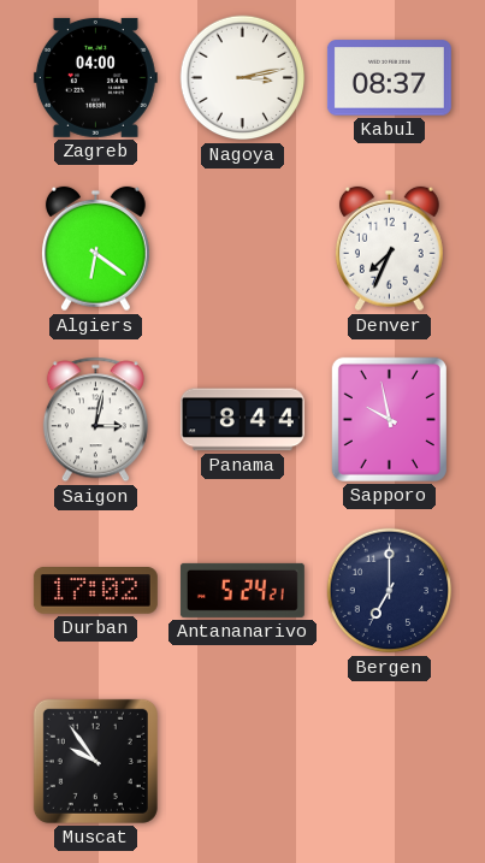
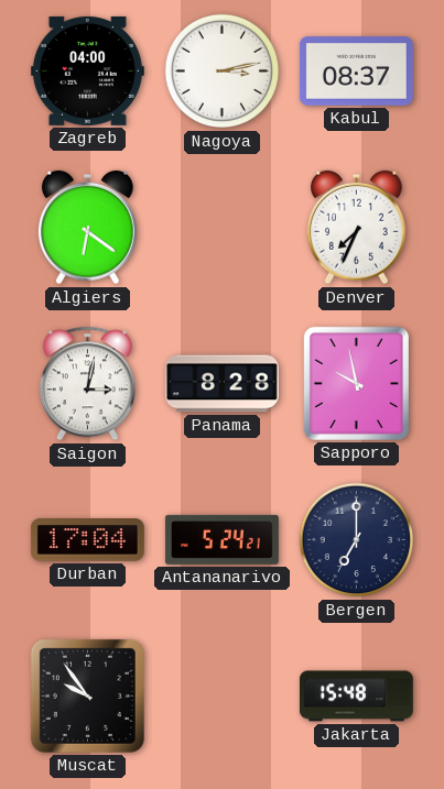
Panama: 8:44 -> 8:28 (221, 384)
Durban: 17:02 -> 17:04 (87, 540)
Jakarta: none -> 15:48 (356, 697)
